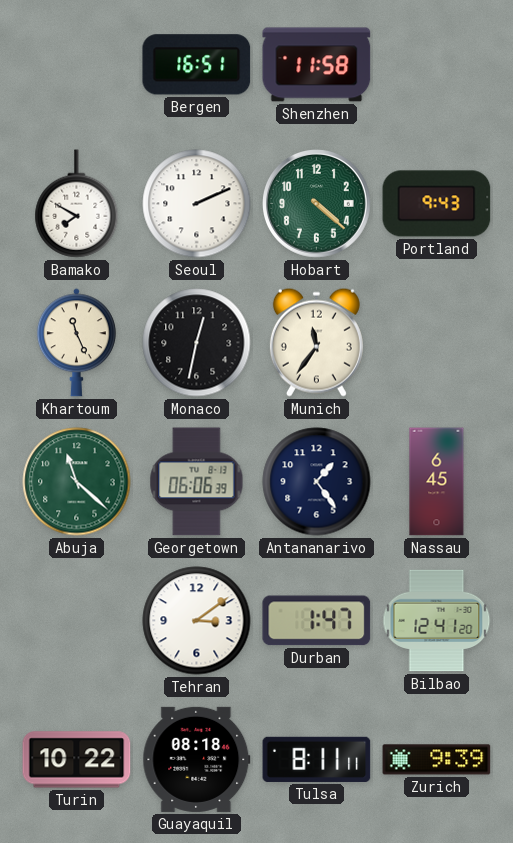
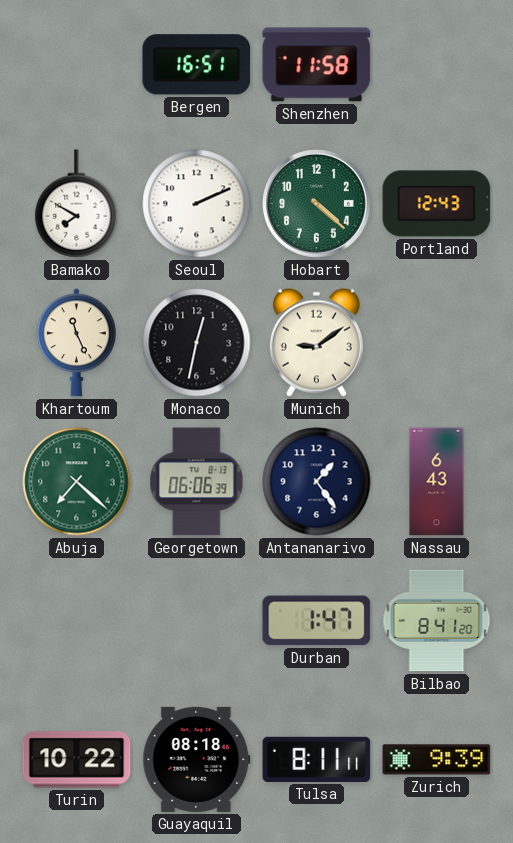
Portland: 9:43 -> 12:43 (437, 204)
Munich: 11:36 -> 9:09 (316, 342)
Abuja: 11:22 -> 7:22 (77, 482)
Nassau: 6:45 -> 6:43 (437, 482)
Tehran: 3:09 -> none (197, 621)
Bilbao: 12:41 -> 8:41 (437, 621)
